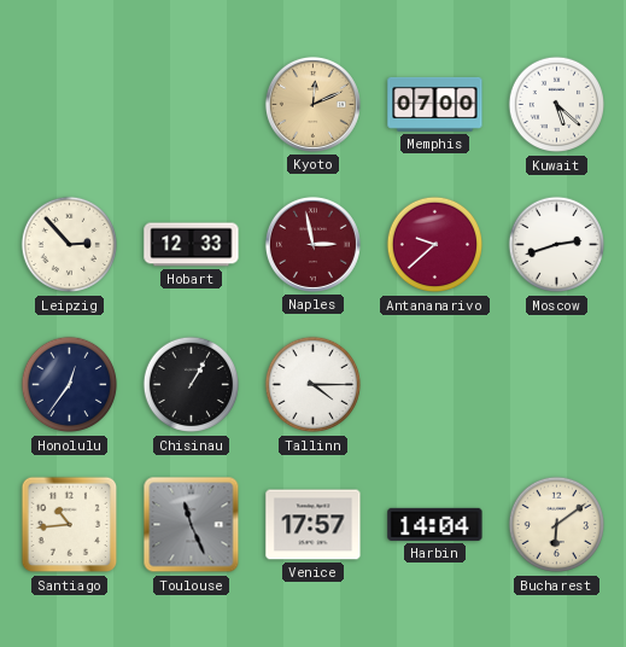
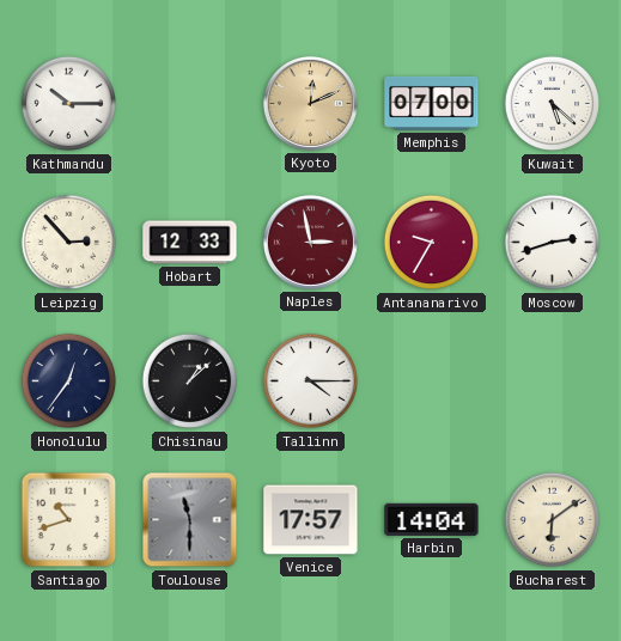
Kathmandu: none -> 10:15 (69, 104)
Antananarivo: 9:38 -> 9:35 (432, 243)
Chisinau: 1:05 -> 1:08 (190, 381)
Santiago: 10:44 -> 10:42 (69, 520)
Toulouse: 11:26 -> 11:30 (190, 520)
